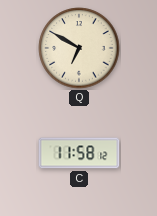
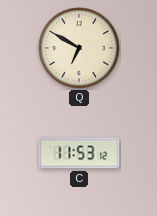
C: 11:58 -> 11:53 (79, 153)
